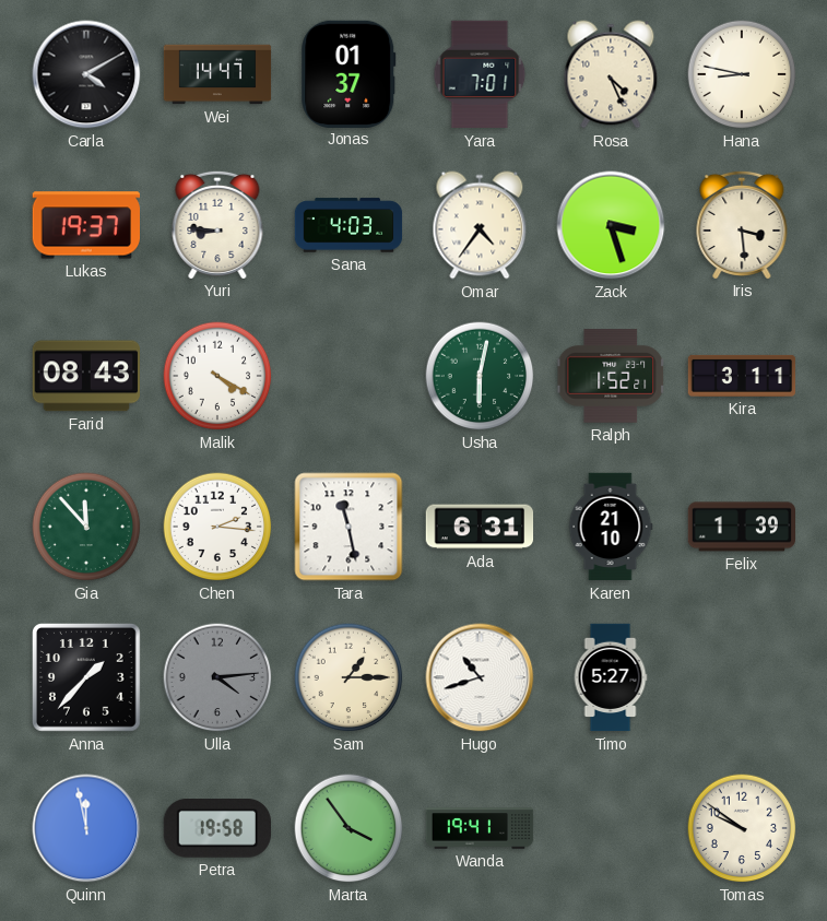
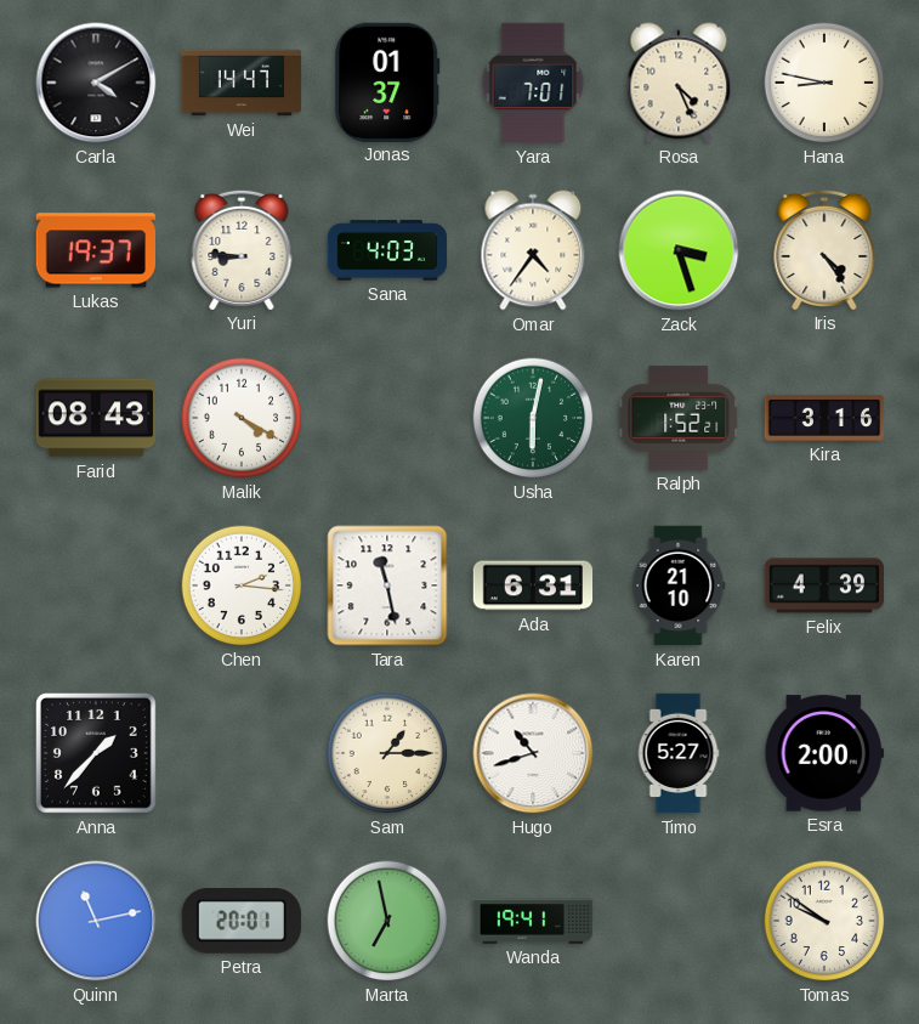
Iris: 3:29 -> 4:24 (824, 249)
Kira: 3:11 -> 3:16 (824, 418)
Gia: 11:53 -> none (86, 527)
Felix: 1:39 -> 4:39 (824, 585)
Ulla: 4:14 -> none (217, 677)
Esra: none -> 2:00 (823, 753)
Quinn: 11:58 -> 11:13 (96, 921)
Petra: 19:58 -> 20:01 (240, 922)
Marta: 3:54 -> 6:58 (387, 921)
